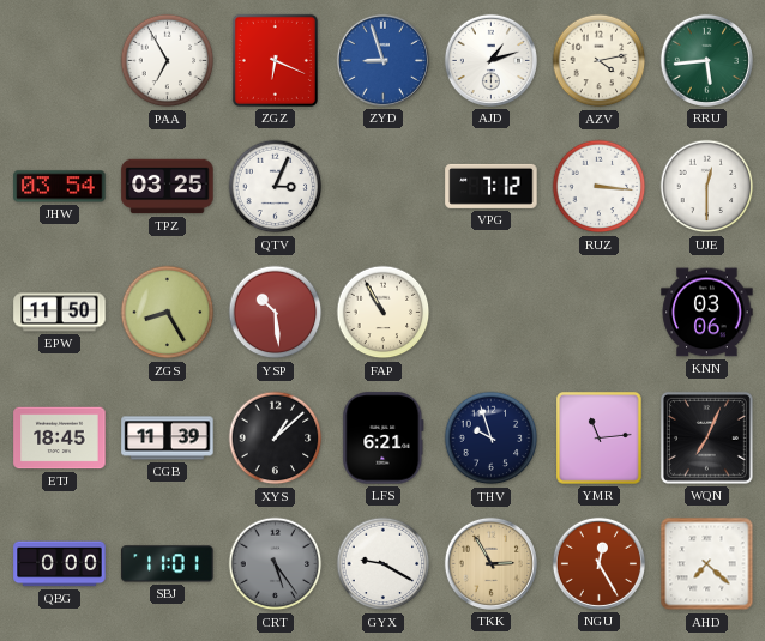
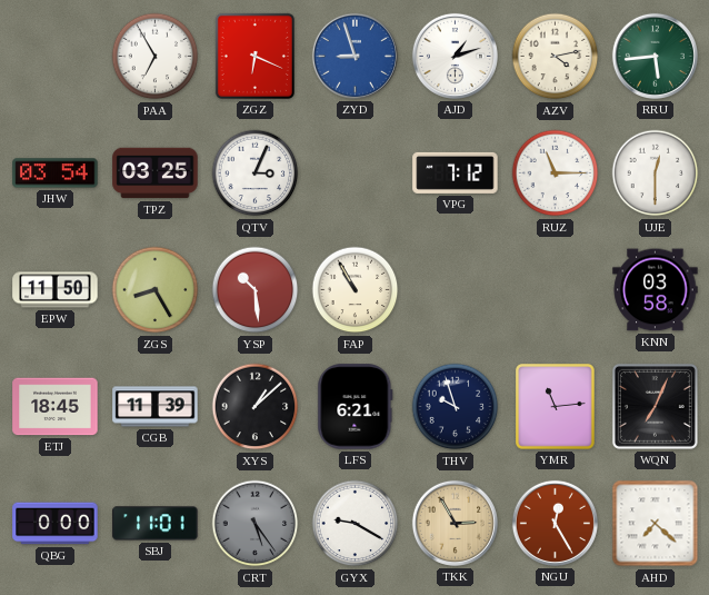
RUZ: 3:16 -> 11:15 (556, 173)
KNN: 03:06 -> 03:58 (656, 290)
